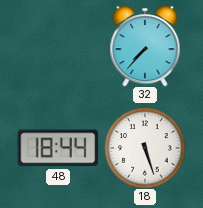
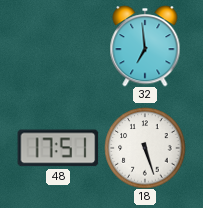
32: 7:37 -> 6:59 (145, 46)
48: 18:44 -> 17:51 (58, 148)
